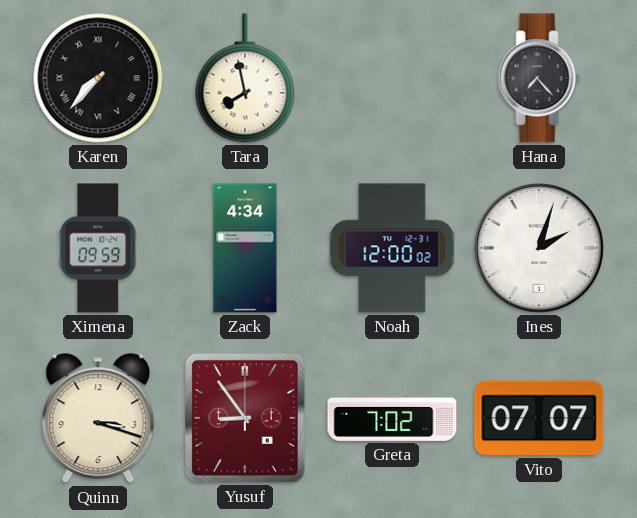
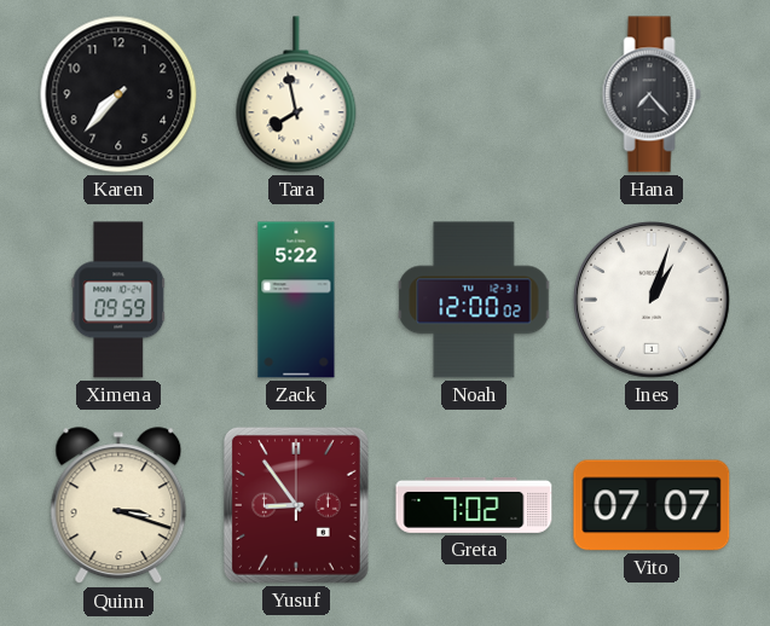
Karen numerals: Roman -> Arabic (118, 94)
Zack: 4:34 -> 5:22 (296, 300)
Ines: 2:03 -> 1:03 (652, 300)
